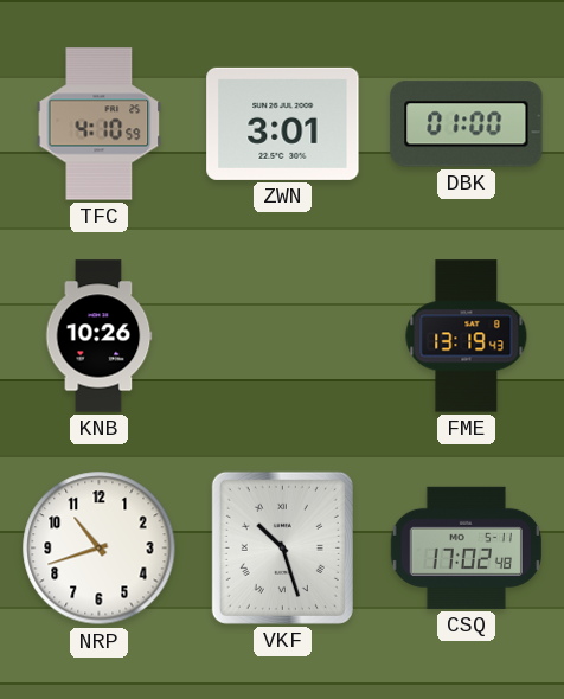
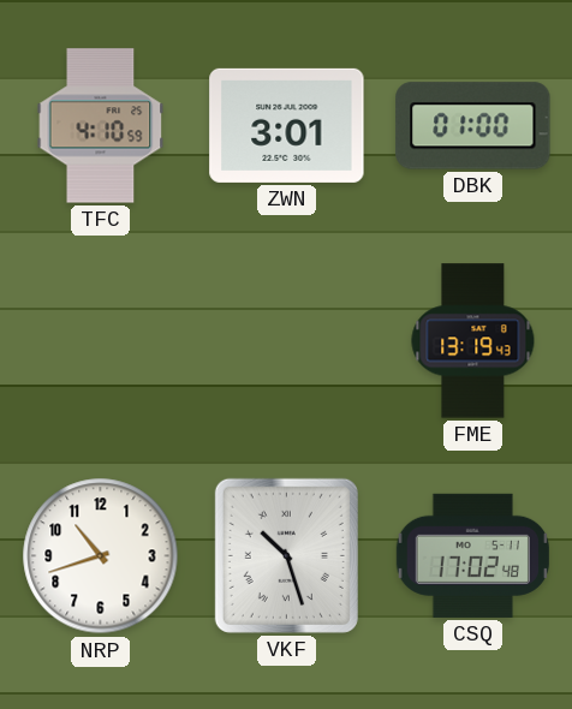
KNB: 10:26 -> none (98, 336)
